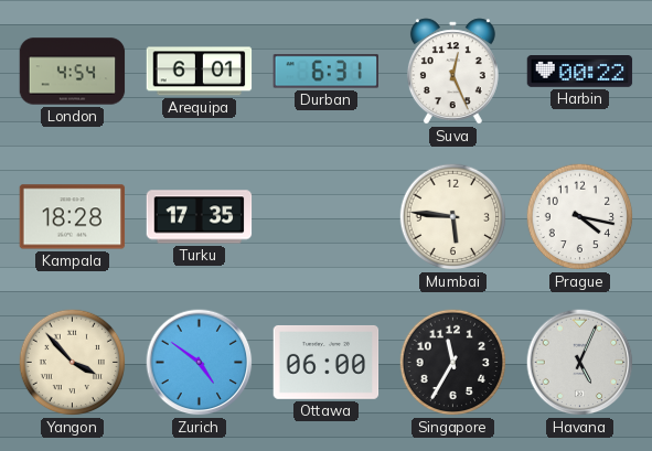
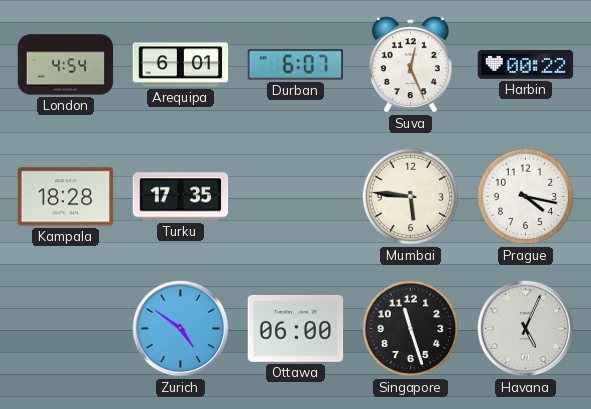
Durban: 6:31 -> 6:07 (295, 65)
Yangon: 3:53 -> none (73, 363)
Singapore: 11:35 -> 11:27 (411, 329)
